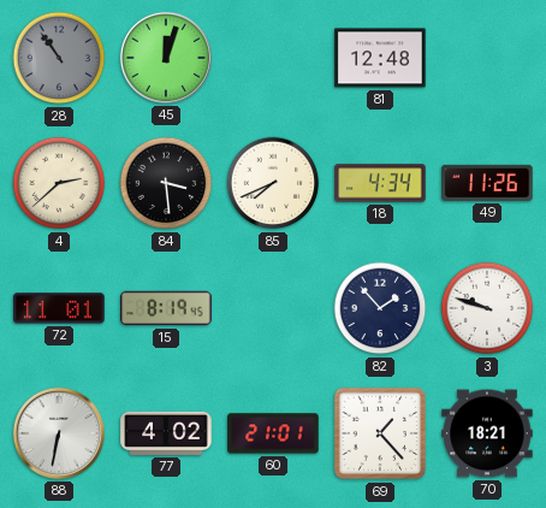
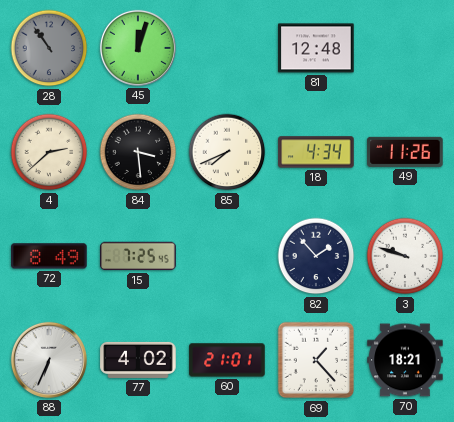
72: 11:01 -> 8:49 (49, 256)
15: 8:19 -> 7:25 (138, 256)
88: 6:32 -> 6:34 (49, 360)
